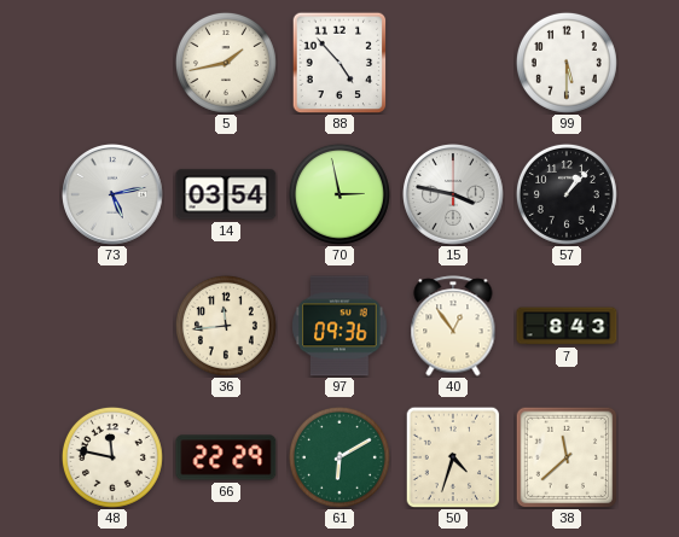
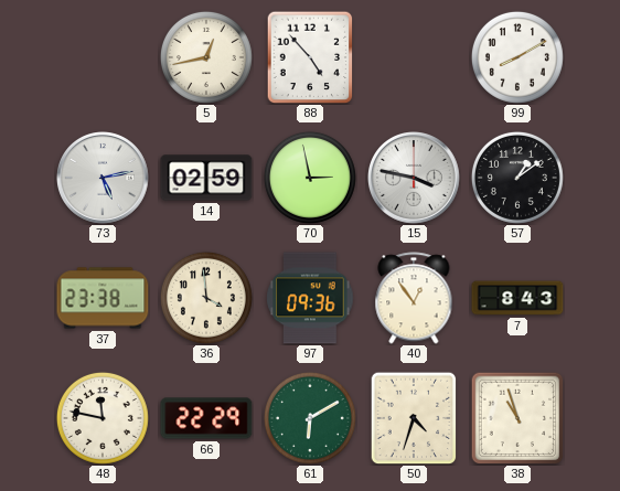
5: 1:43 -> 12:43 (206, 57)
99: 5:30 -> 8:10 (517, 57)
14: 03:54 -> 02:59 (206, 178)
57: 1:07 -> 1:09 (517, 178)
37: none -> 23:38 (103, 298)
36: 11:44 -> 3:59 (206, 298)
38: 11:38 -> 10:57 (517, 418)
